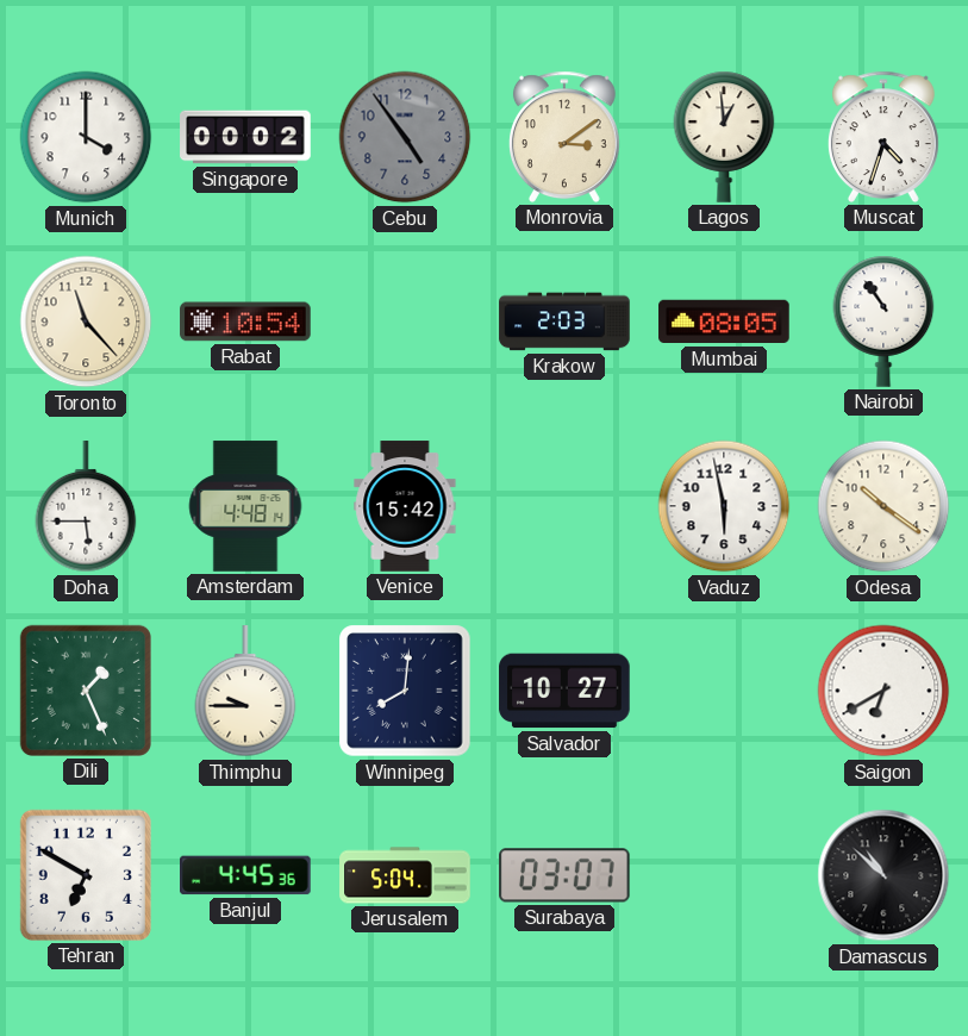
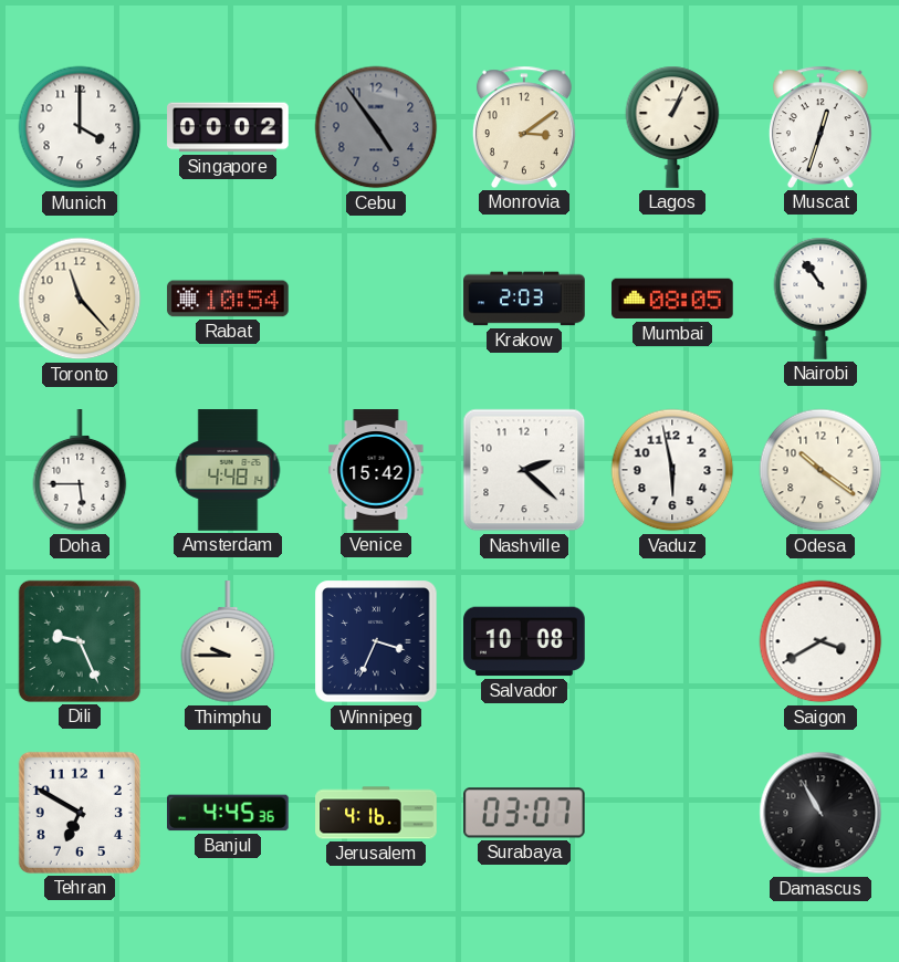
Lagos: 12:59 -> 1:04 (672, 127)
Muscat: 4:33 -> 12:33 (820, 127)
Nashville: none -> 2:22 (524, 470)
Dili: 1:26 -> 9:26 (80, 641)
Winnipeg: 8:01 -> 3:34 (376, 641)
Salvador: 10:27 -> 10:08 (524, 641)
Saigon: 6:40 -> 3:40 (820, 641)
Jerusalem: 5:04 -> 4:16 (376, 813)
Damascus: 10:52 -> 10:55 (820, 813)
